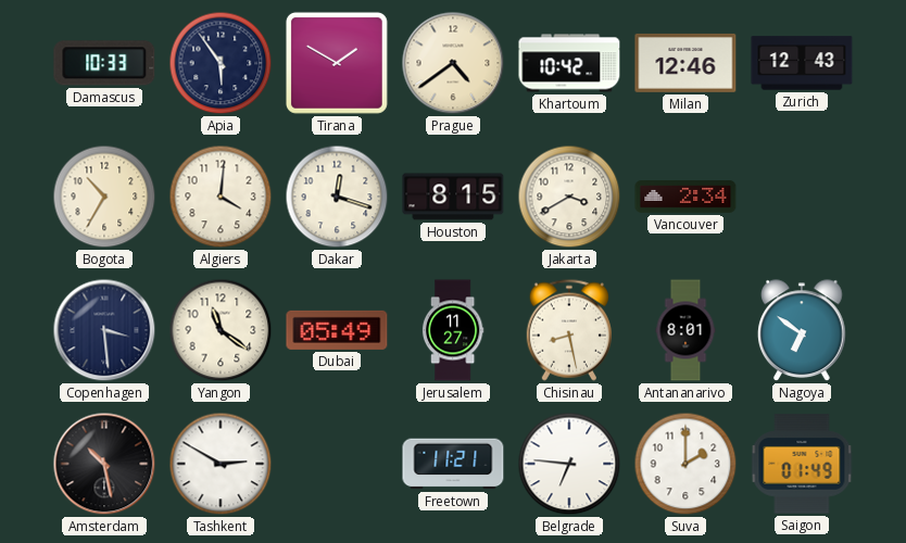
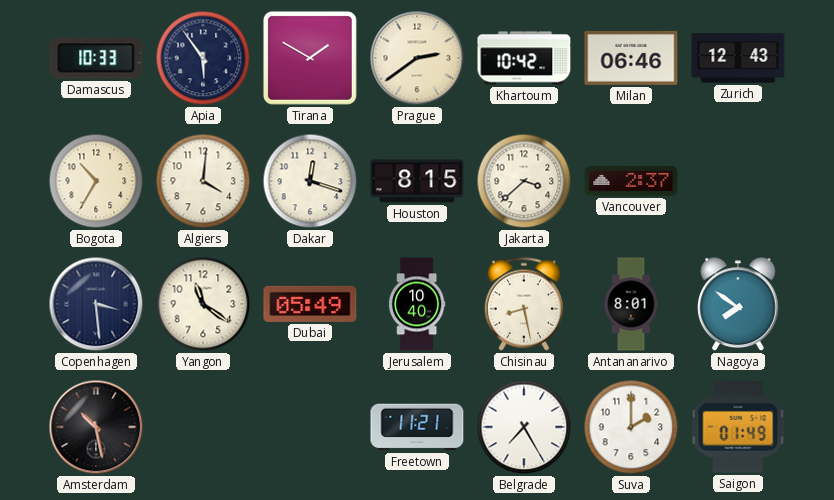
Prague: 4:39 -> 2:39 (417, 58)
Milan: 12:46 -> 06:46 (631, 58)
Jakarta: 3:40 -> 3:38 (524, 181)
Vancouver: 2:34 -> 2:37 (631, 182)
Jerusalem: 11:27 -> 10:40 (417, 304)
Nagoya: 6:51 -> 7:51 (739, 305)
Tashkent: 2:50 -> none (221, 464)
Belgrade: 6:46 -> 7:25 (524, 427)
